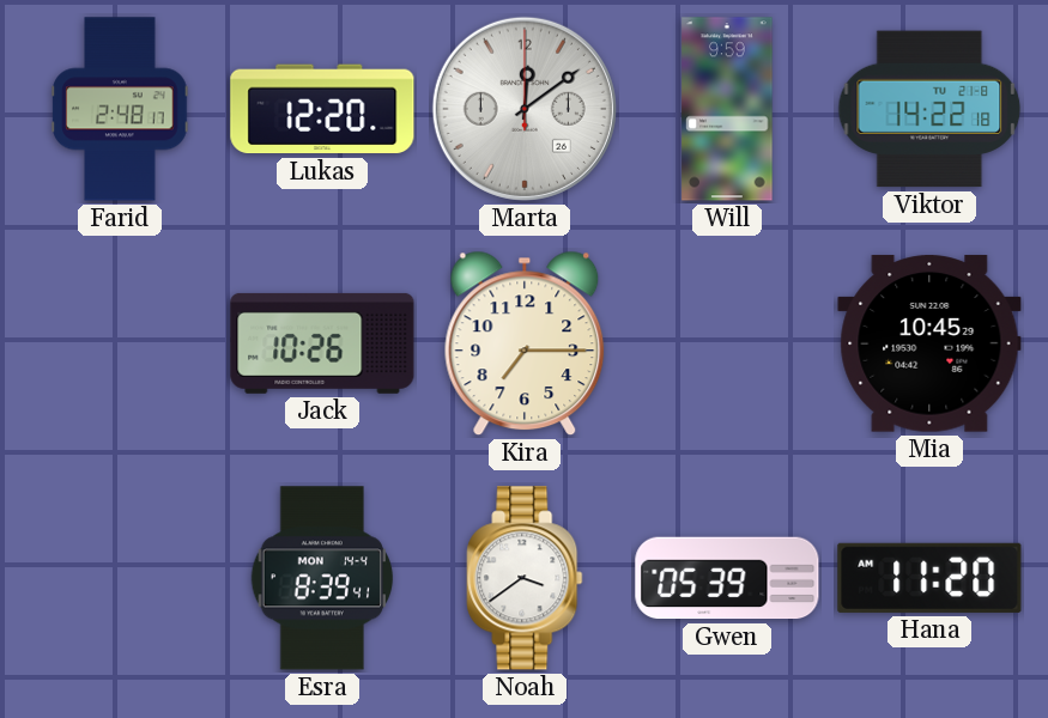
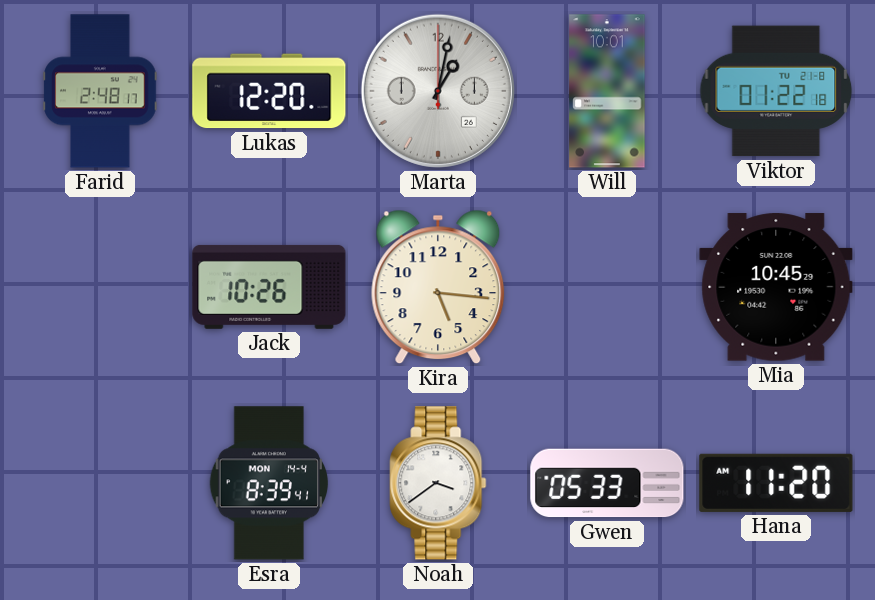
Marta: 12:09 -> 1:02 (438, 91)
Will: 9:59 -> 10:01 (607, 91)
Viktor: 14:22 -> 01:22 (776, 91)
Kira: 7:15 -> 5:16 (438, 287)
Gwen: 05:39 -> 05:33 (607, 483)
